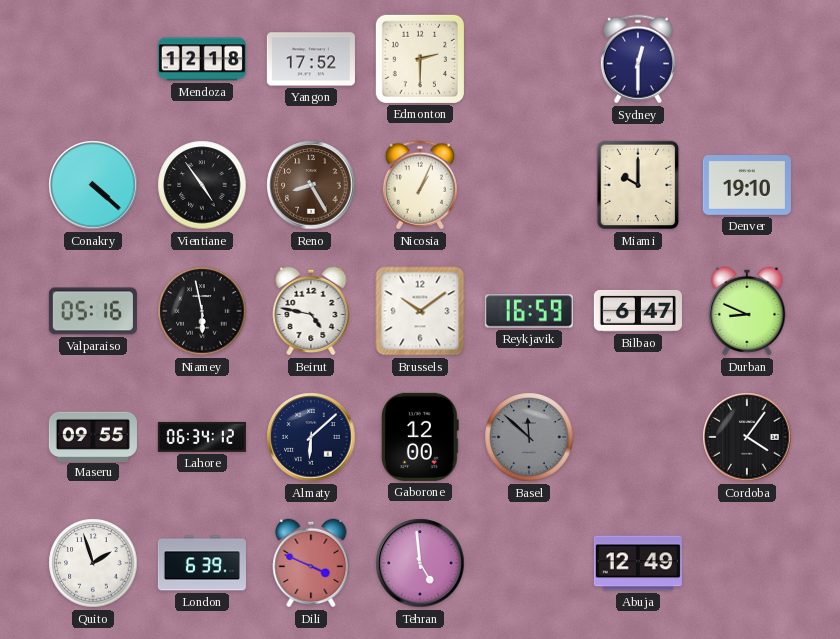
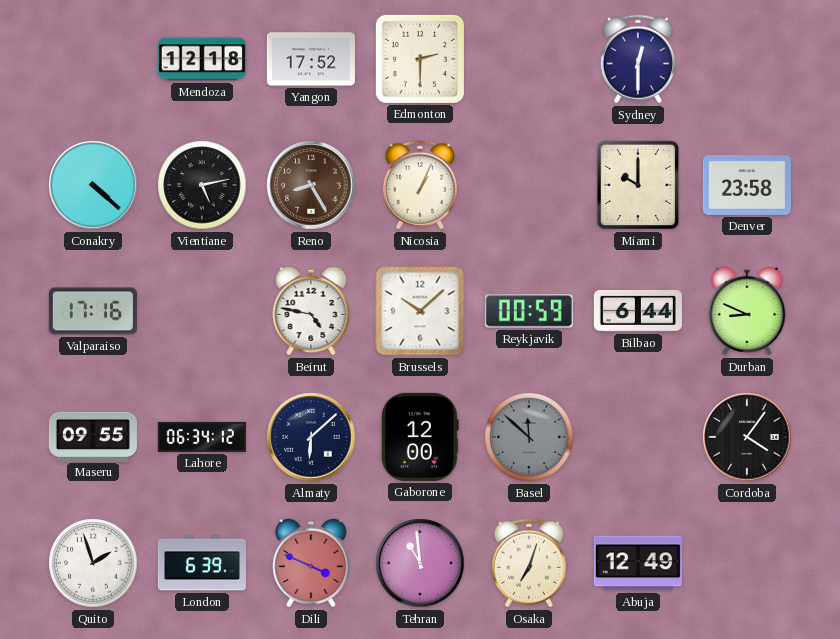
Vientiane: 4:54 -> 5:13 (202, 185)
Denver: 19:10 -> 23:58 (747, 185)
Valparaiso: 05:16 -> 17:16 (93, 311)
Niamey: 5:58 -> none (202, 311)
Brussels: 10:09 -> 10:08 (420, 311)
Reykjavik: 16:59 -> 00:59 (529, 311)
Bilbao: 6:47 -> 6:44 (638, 311)
Tehran: 4:59 -> 10:59 (420, 563)
Osaka: none -> 7:03 (529, 563)
